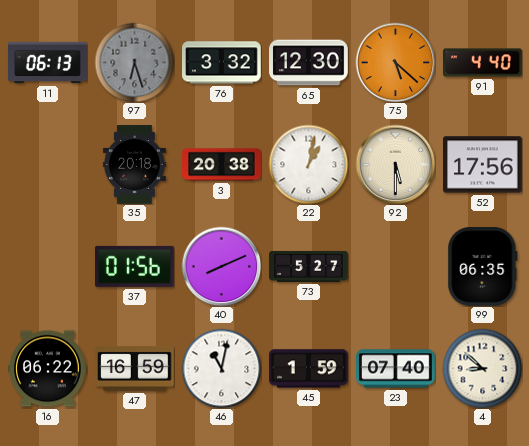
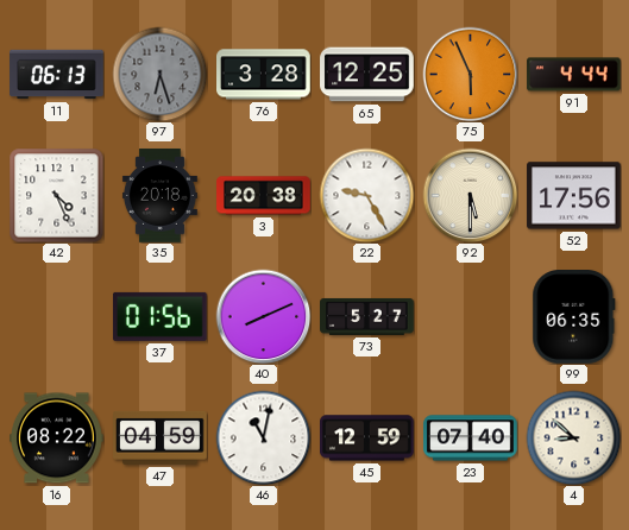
76: 3:32 -> 3:28 (264, 75)
65: 12:30 -> 12:25 (367, 75)
75: 5:22 -> 5:56 (470, 74)
91: 4:40 -> 4:44 (574, 75)
42: none -> 4:26 (56, 195)
22: 1:02 -> 9:25 (366, 195)
16: 06:22 -> 08:22 (57, 438)
47: 16:59 -> 04:59 (161, 437)
45: 1:59 -> 12:59 (367, 438)
